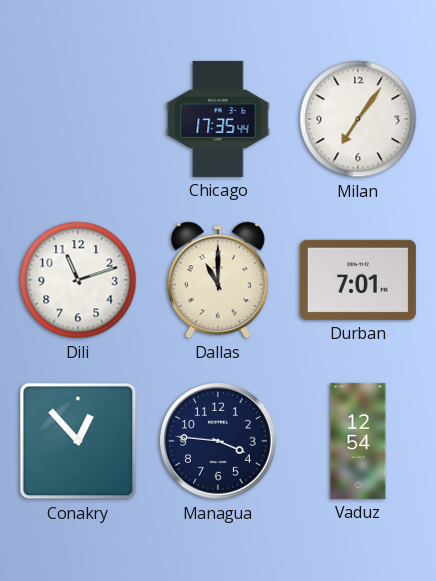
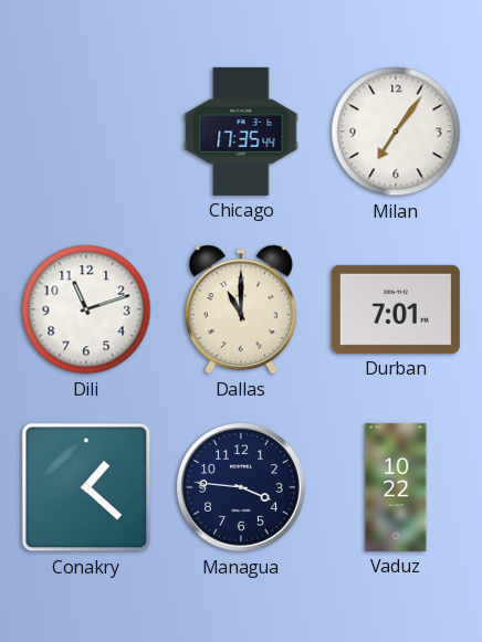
Conakry: 12:53 -> 1:22 (86, 487)
Vaduz: 12:54 -> 10:22 (396, 487)
